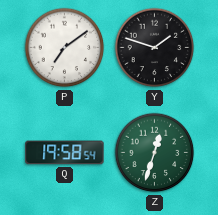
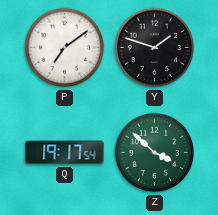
Q: 19:58 -> 19:17 (65, 153)
Z: 12:33 -> 3:52 (155, 153)
